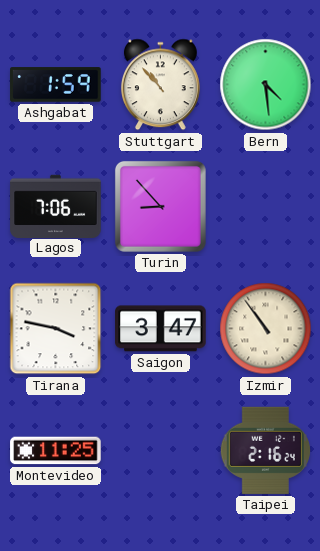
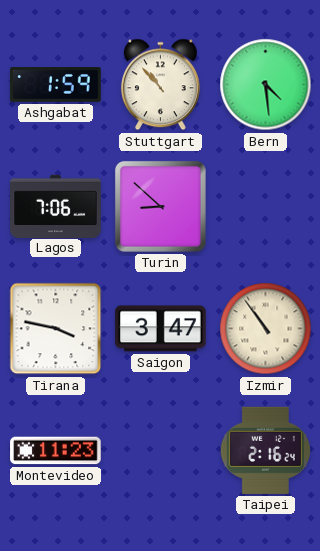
Turin: 8:53 -> 8:52 (160, 206)
Montevideo: 11:25 -> 11:23 (56, 451)
